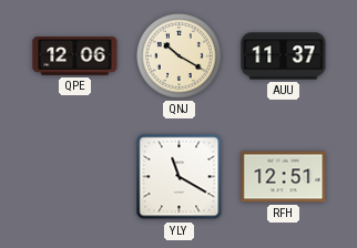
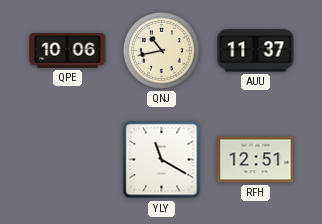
QPE: 12:06 -> 10:06 (68, 51)
QNJ: 10:20 -> 10:43 (161, 50)
